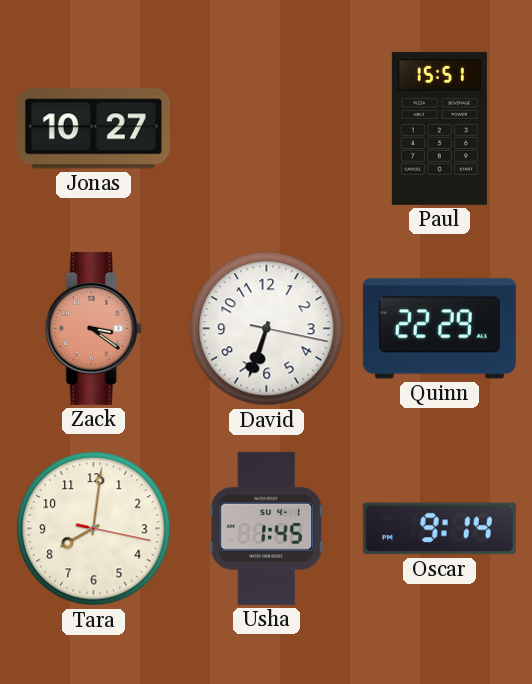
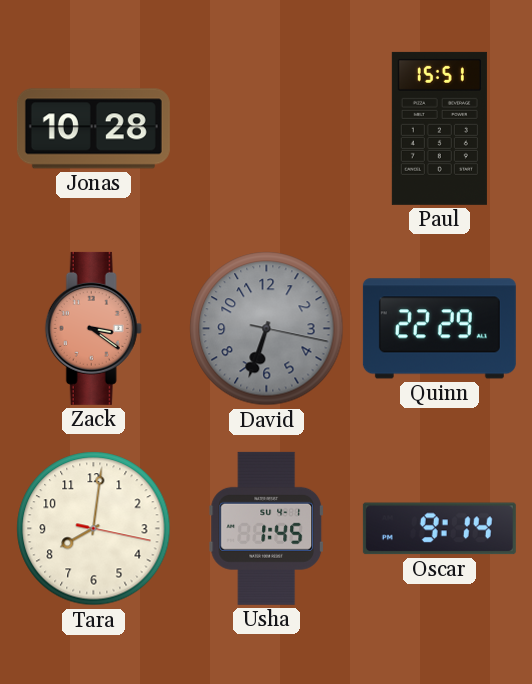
Jonas: 10:27 -> 10:28 (93, 129)
David dial: white -> grey (267, 329)
